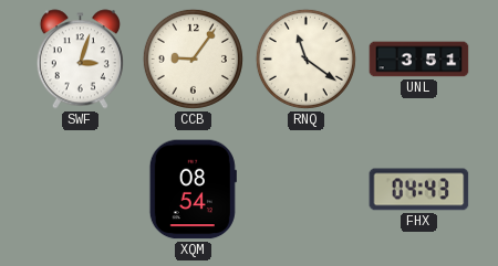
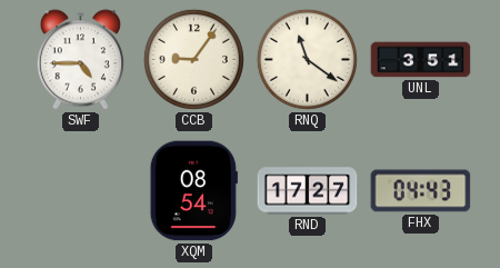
SWF: 3:03 -> 4:45 (80, 60)
RND: none -> 17:27 (308, 191)
